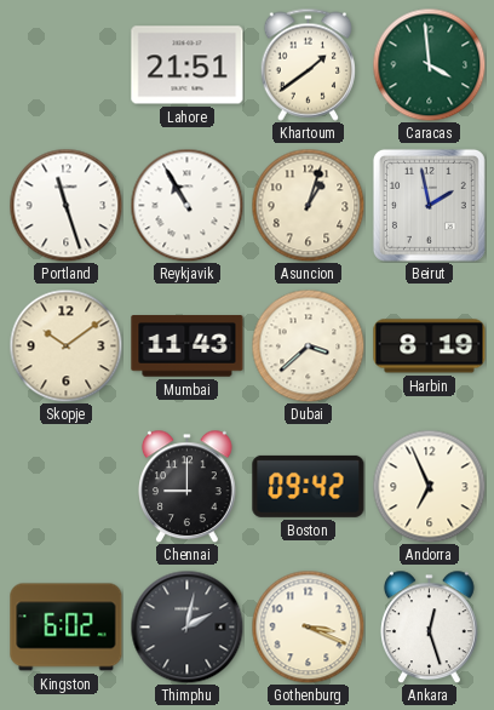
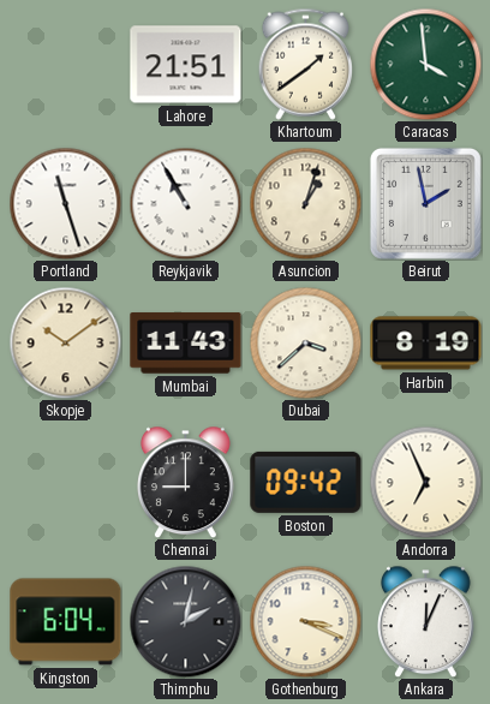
Kingston: 6:02 -> 6:04 (66, 622)
Ankara: 12:27 -> 12:04 (426, 621)
